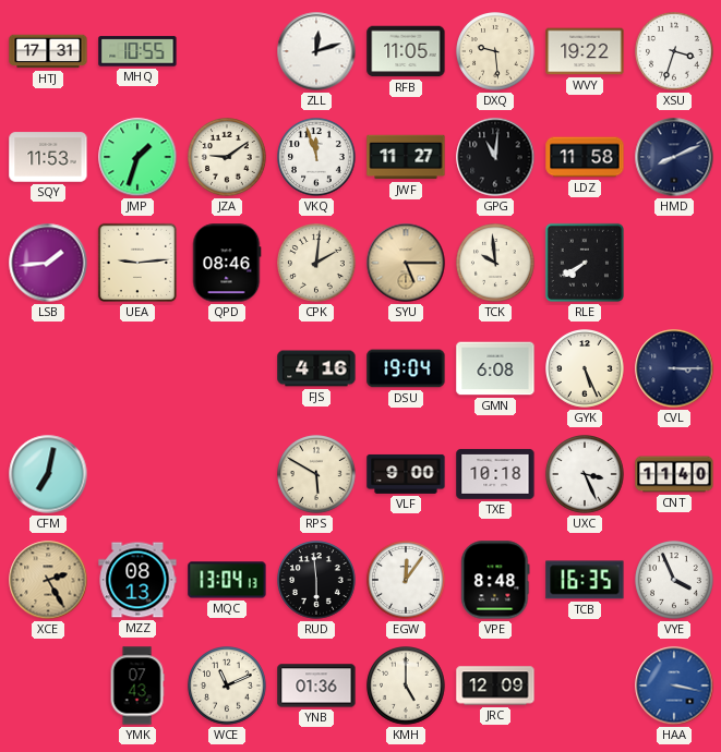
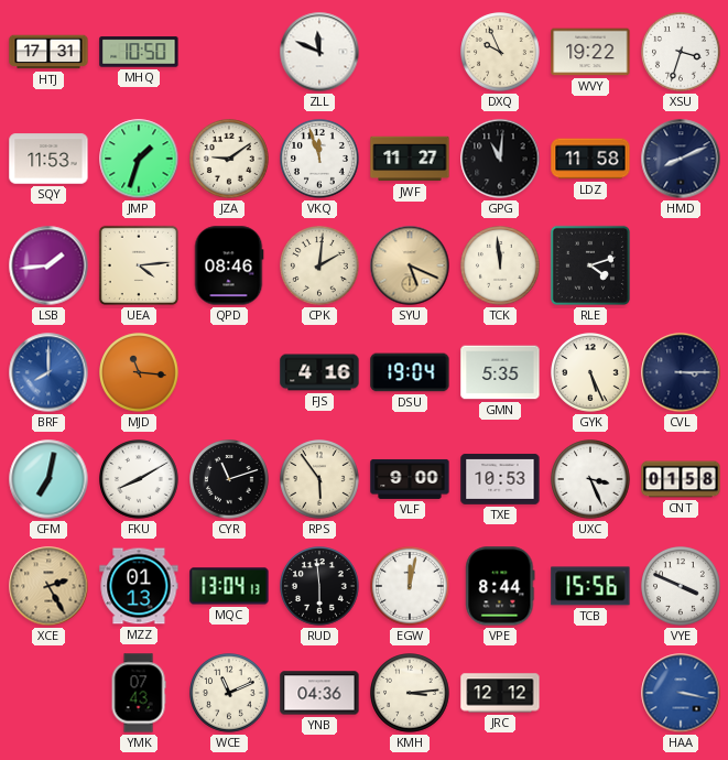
MHQ: 10:55 -> 10:50 (139, 52)
ZLL: 12:12 -> 11:49 (319, 52)
RFB: 11:05 -> none (406, 51)
DXQ: 9:29 -> 9:56 (501, 53)
UEA: 9:14 -> 4:14 (139, 265)
SYU: 5:15 -> 5:19 (410, 265)
TCK: 9:59 -> 11:59 (501, 267)
RLE: 7:40 -> 4:12 (590, 265)
BRF: none -> 8:00 (48, 372)
MJD: none -> 11:16 (140, 373)
GMN: 6:08 -> 5:35 (500, 372)
FKU: none -> 8:10 (140, 480)
CYR: none -> 11:12 (230, 480)
RPS: 5:50 -> 5:54 (320, 480)
TXE: 10:18 -> 10:53 (500, 479)
CNT: 11:40 -> 01:58 (681, 479)
MZZ: 08:13 -> 01:13 (139, 586)
EGW: 12:06 -> 12:02 (411, 587)
VPE: 8:48 -> 8:44 (500, 586)
TCB: 16:35 -> 15:56 (590, 586)
VYE: 3:56 -> 3:49 (682, 587)
YNB: 01:36 -> 04:36 (319, 693)
KMH: 5:00 -> 3:14 (411, 694)
JRC: 12:09 -> 12:12 (500, 693)
